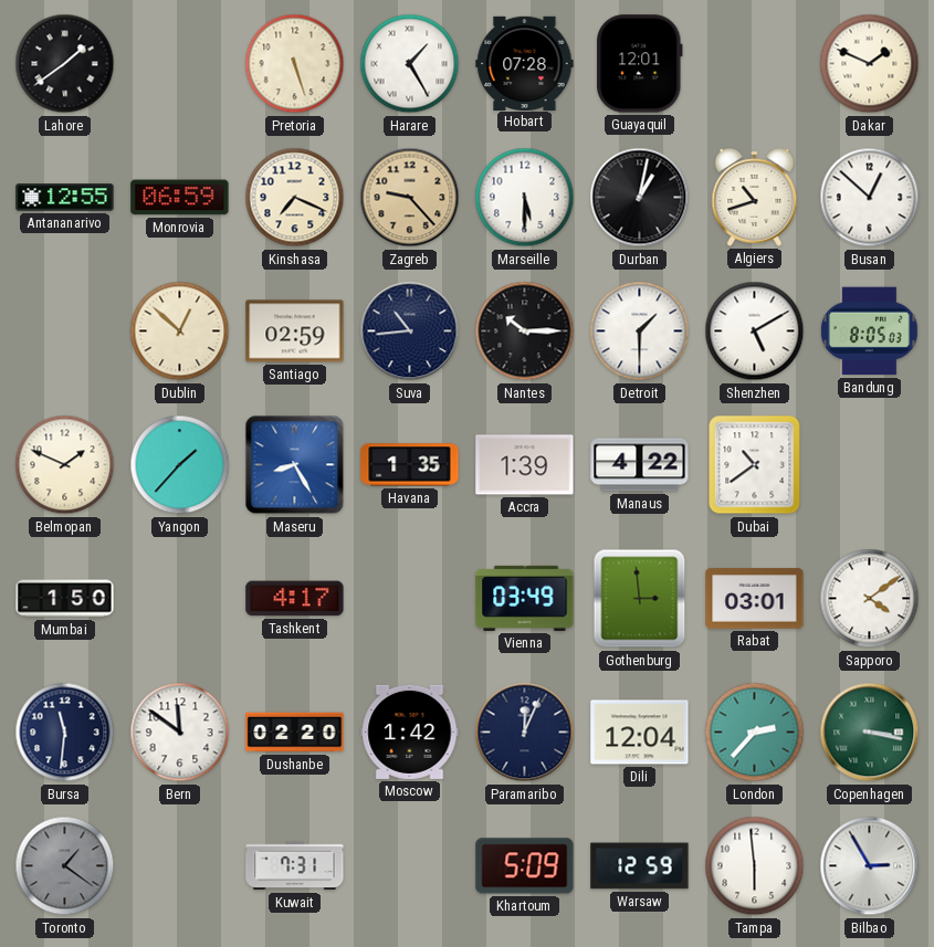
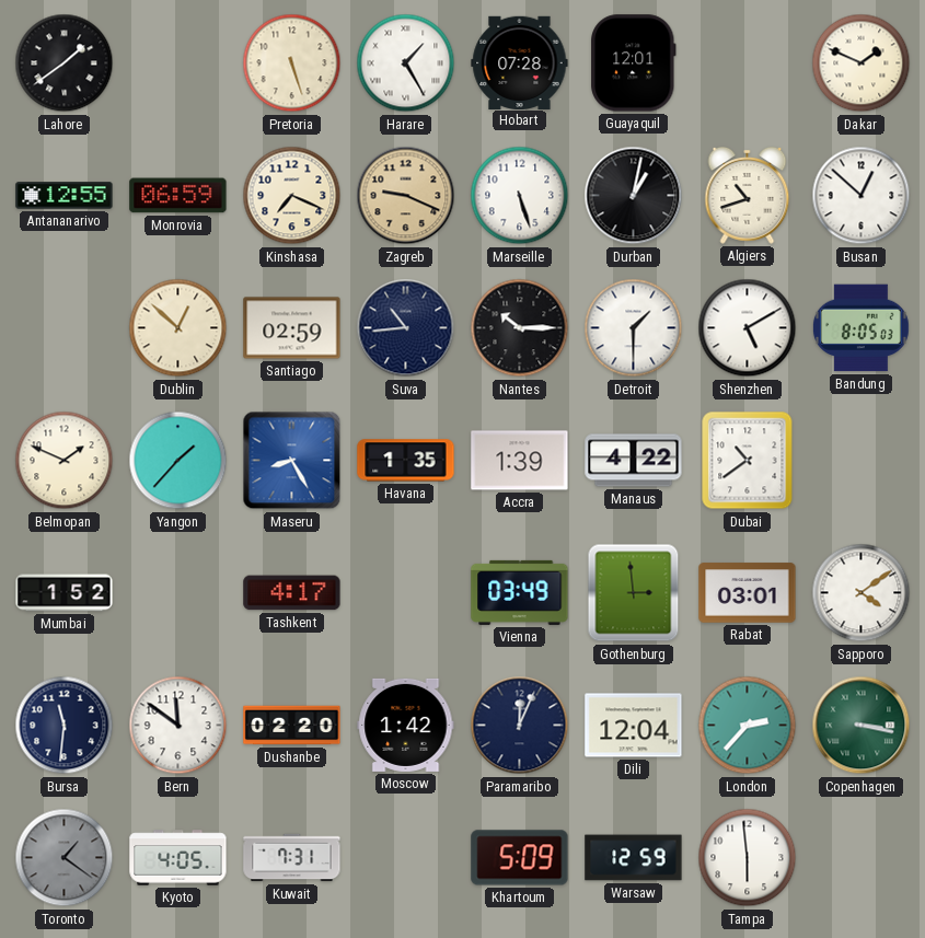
Zagreb: 9:23 -> 9:19 (406, 196)
Marseille: 5:30 -> 5:27 (520, 196)
Mumbai: 1:50 -> 1:52 (65, 593)
Kyoto: none -> 4:05 (178, 858)
Bilbao: 2:55 -> none (870, 866)
